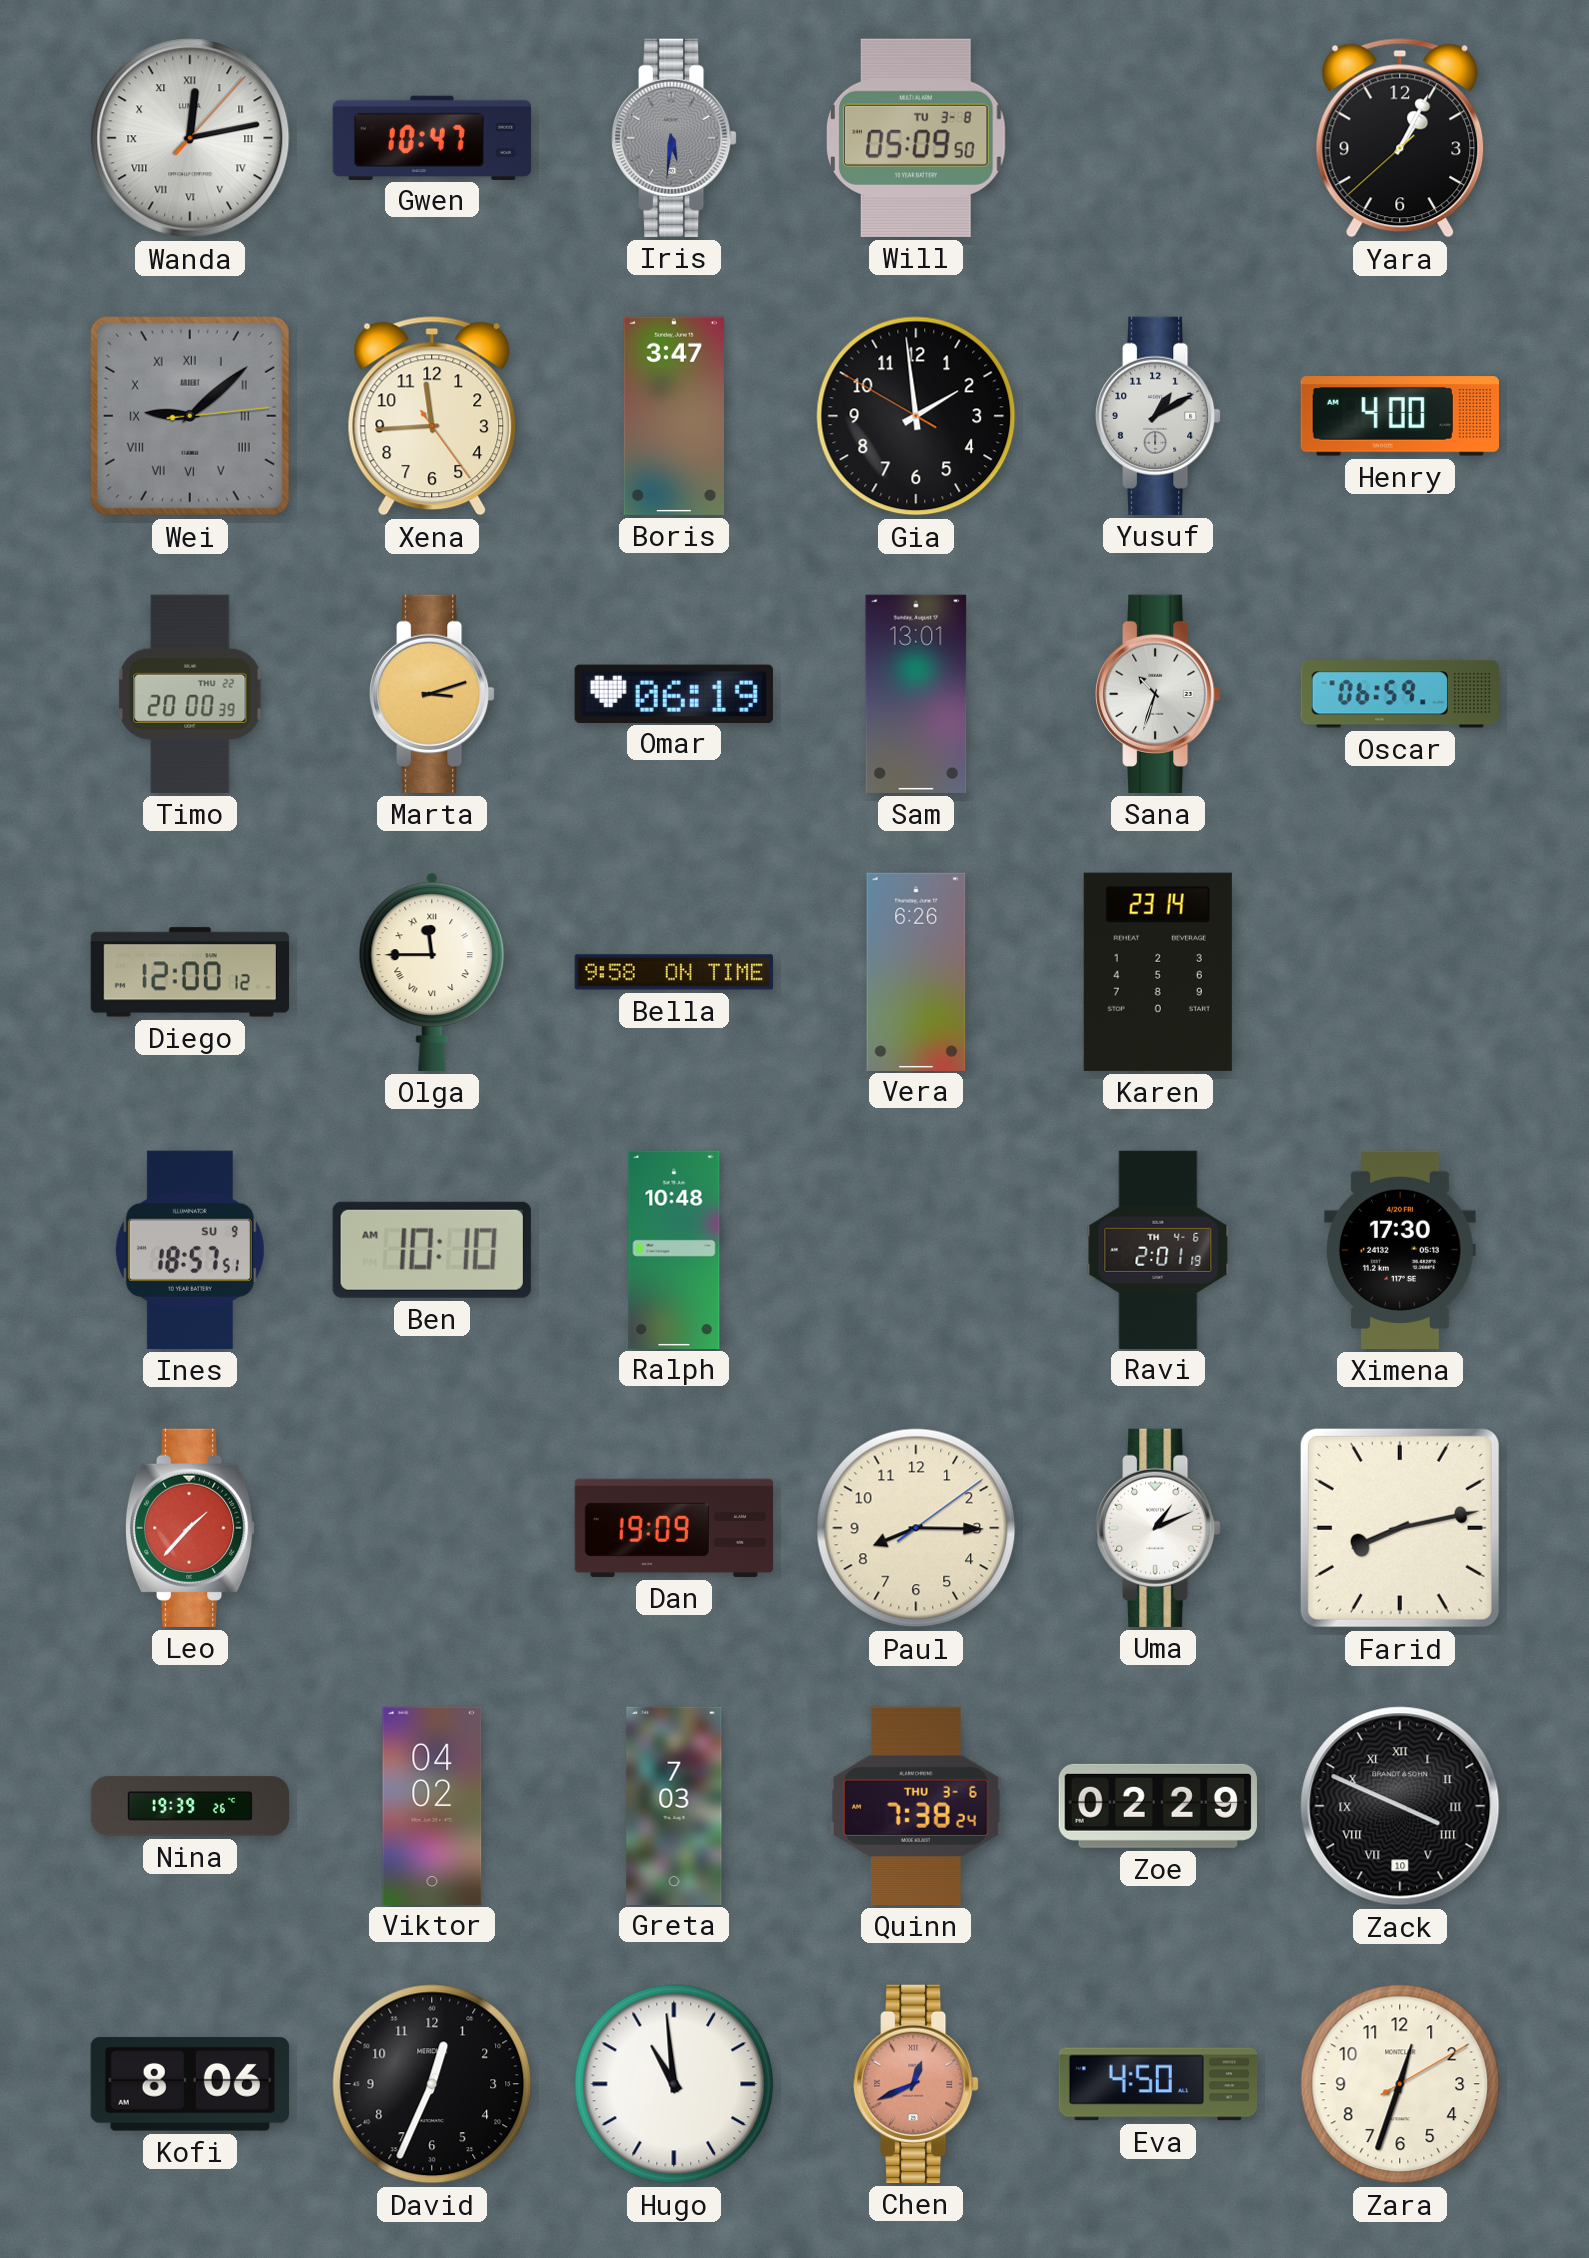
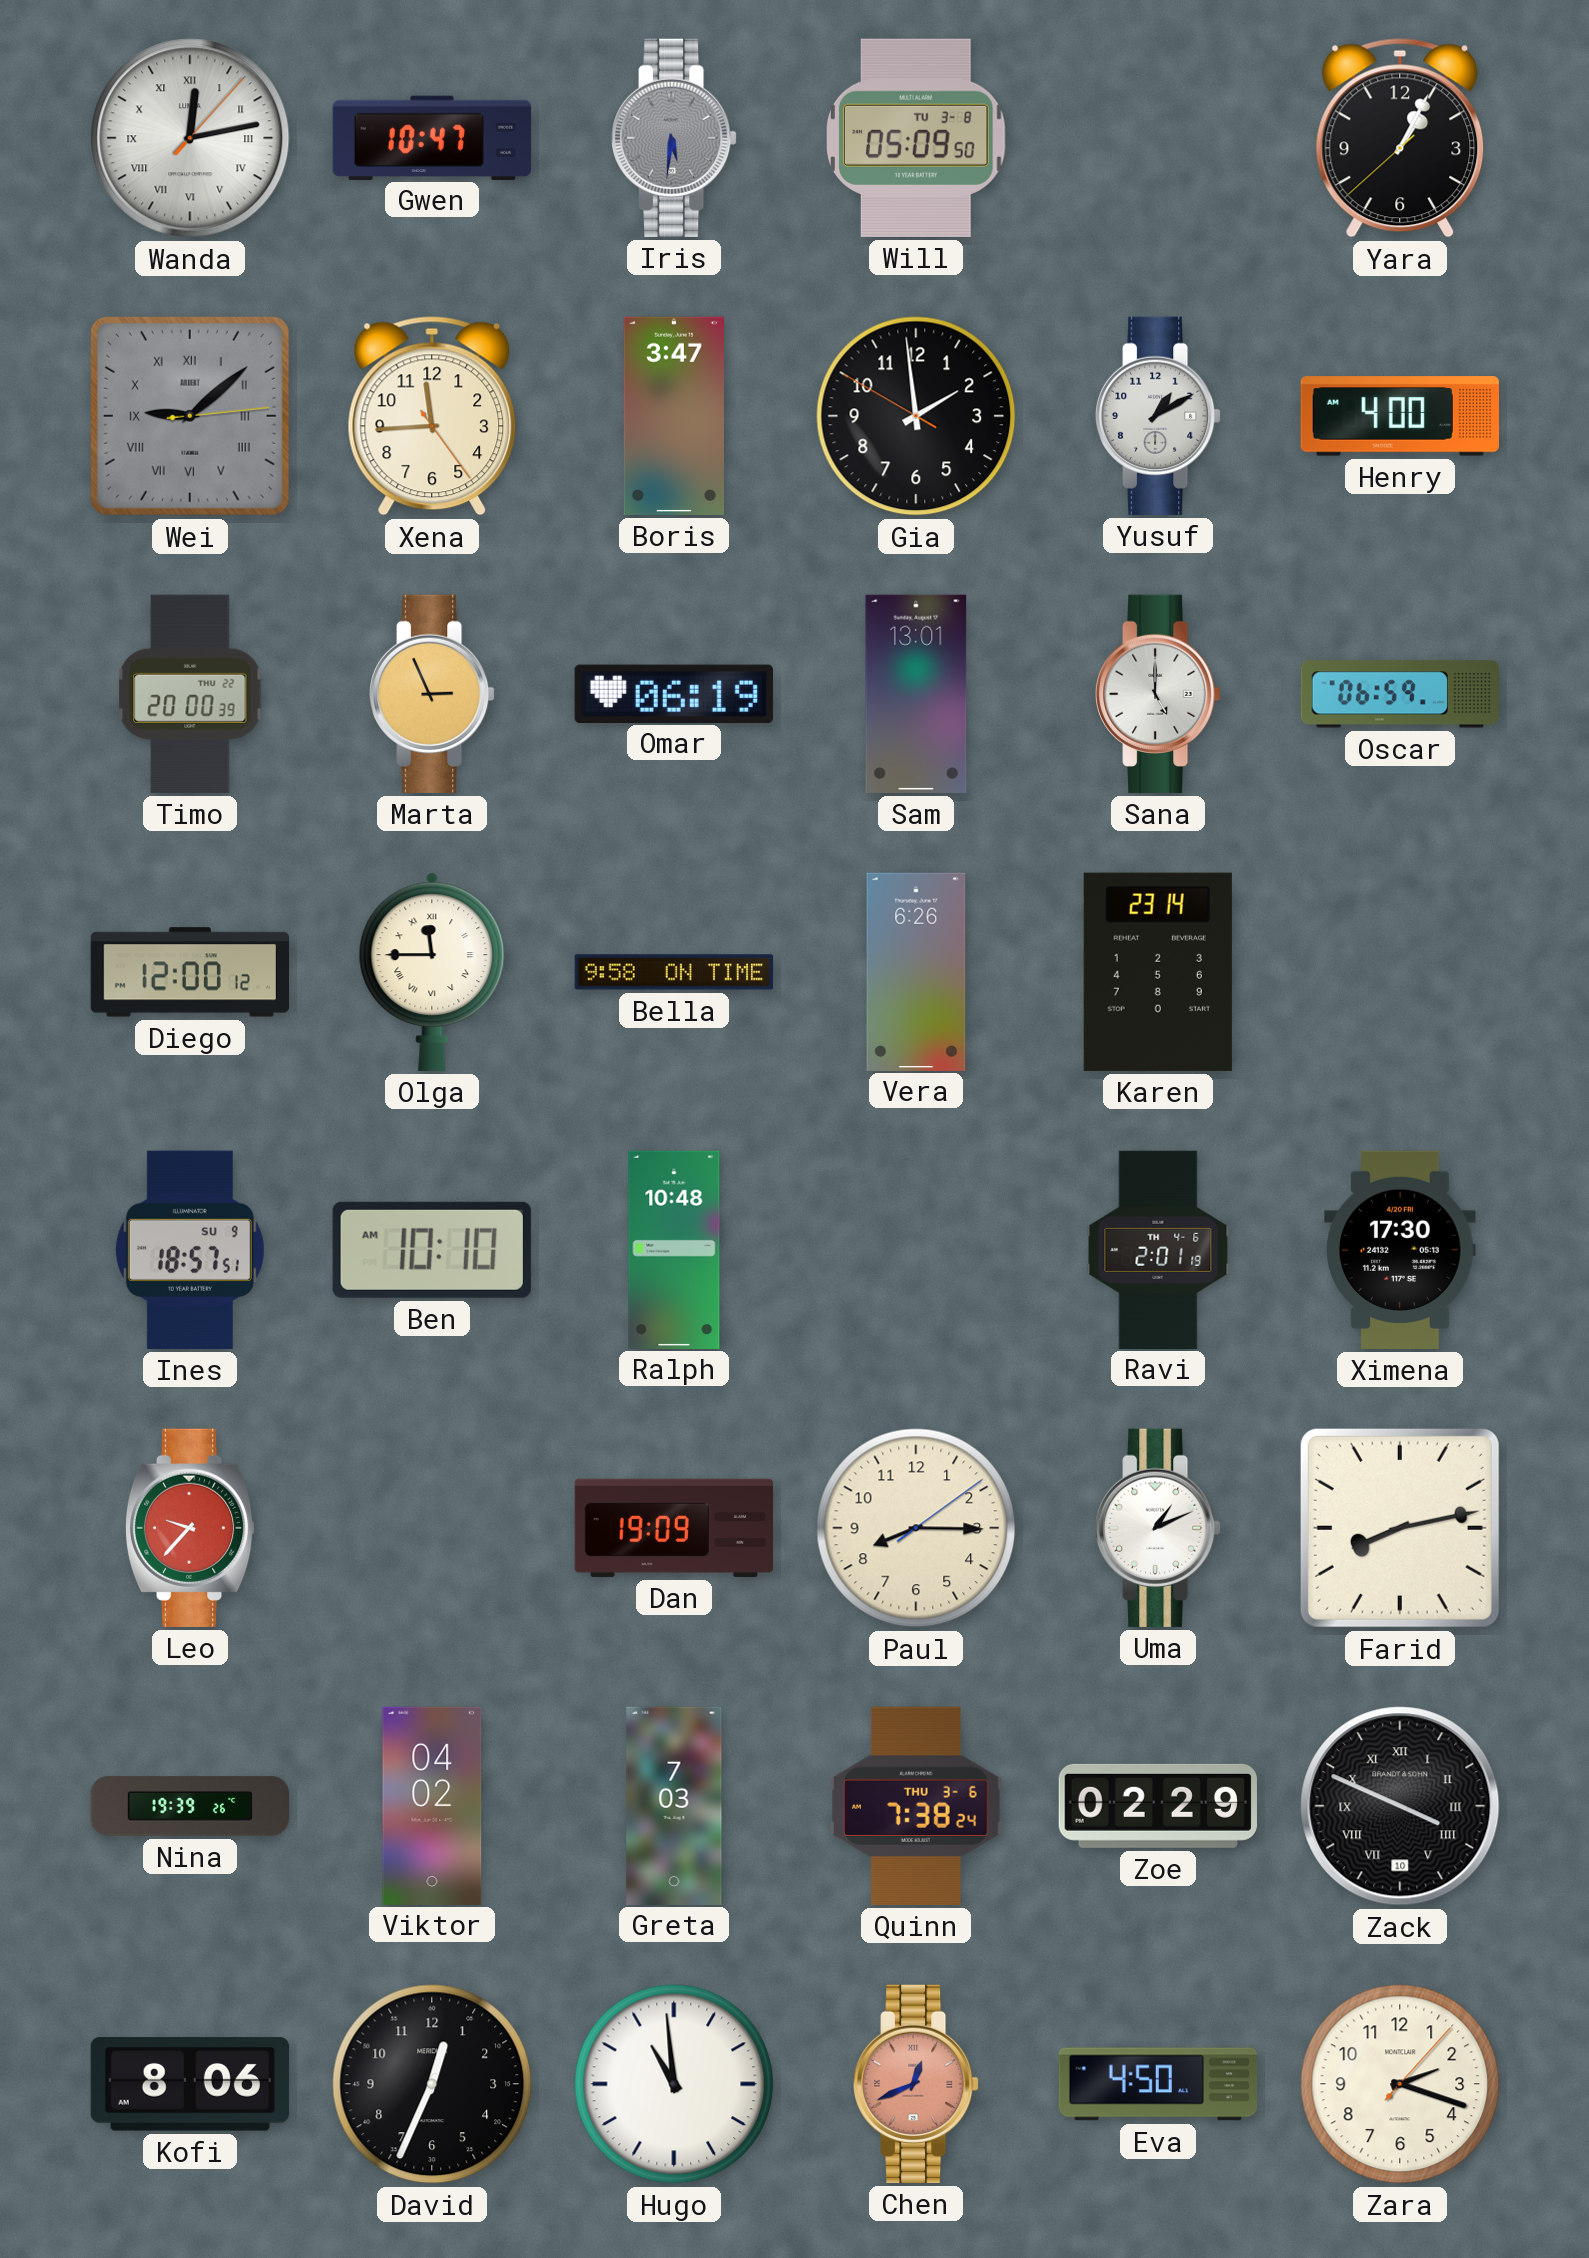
Marta: 3:12 -> 2:56 (433, 694)
Sana: 10:33 -> 5:00 (1159, 694)
Leo: 1:37 -> 9:37 (190, 1528)
Zara: 12:33 -> 2:18 (1400, 2084)
